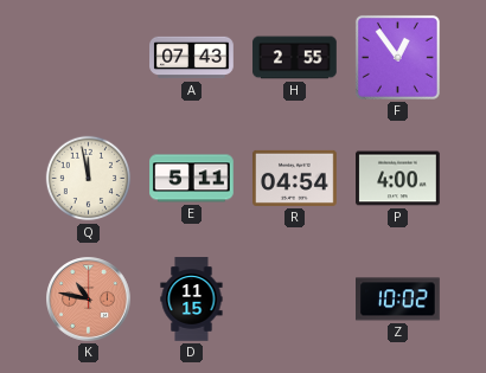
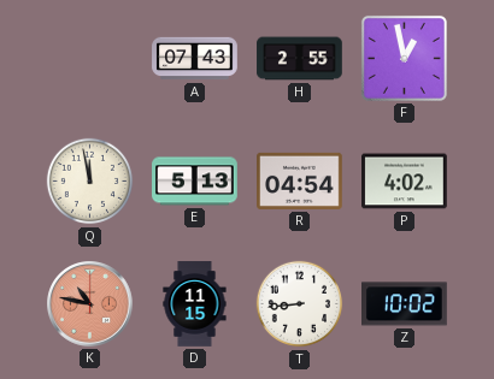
F: 12:54 -> 12:58 (404, 58)
E: 5:11 -> 5:13 (195, 182)
P: 4:00 -> 4:02 (405, 182)
T: none -> 8:44 (300, 304)
